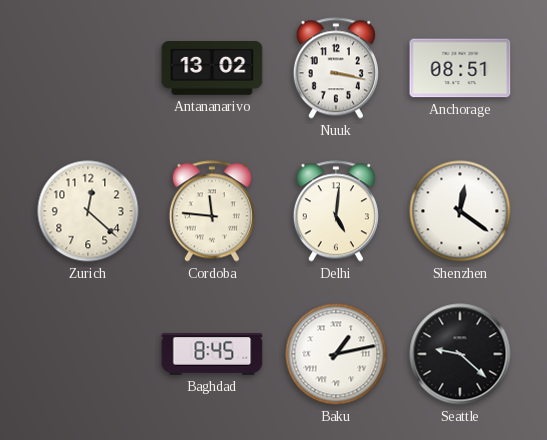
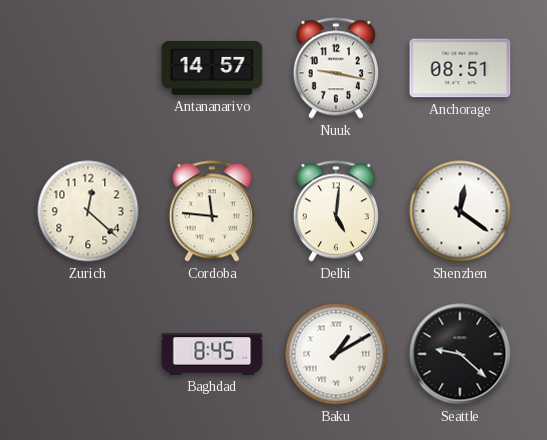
Antananarivo: 13:02 -> 14:57 (212, 69)
Nuuk: 3:17 -> 9:17 (336, 68)
Baku: 1:13 -> 1:10 (336, 354)
